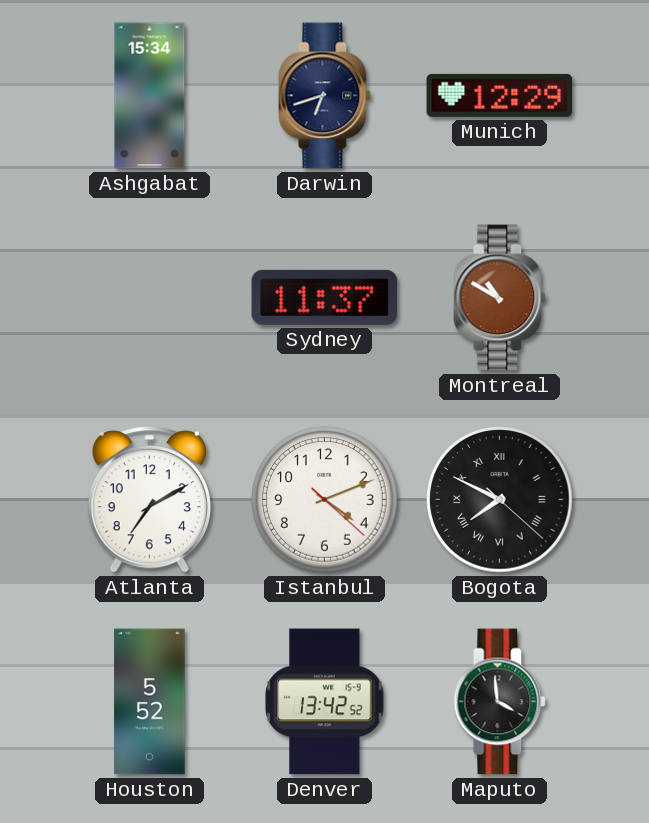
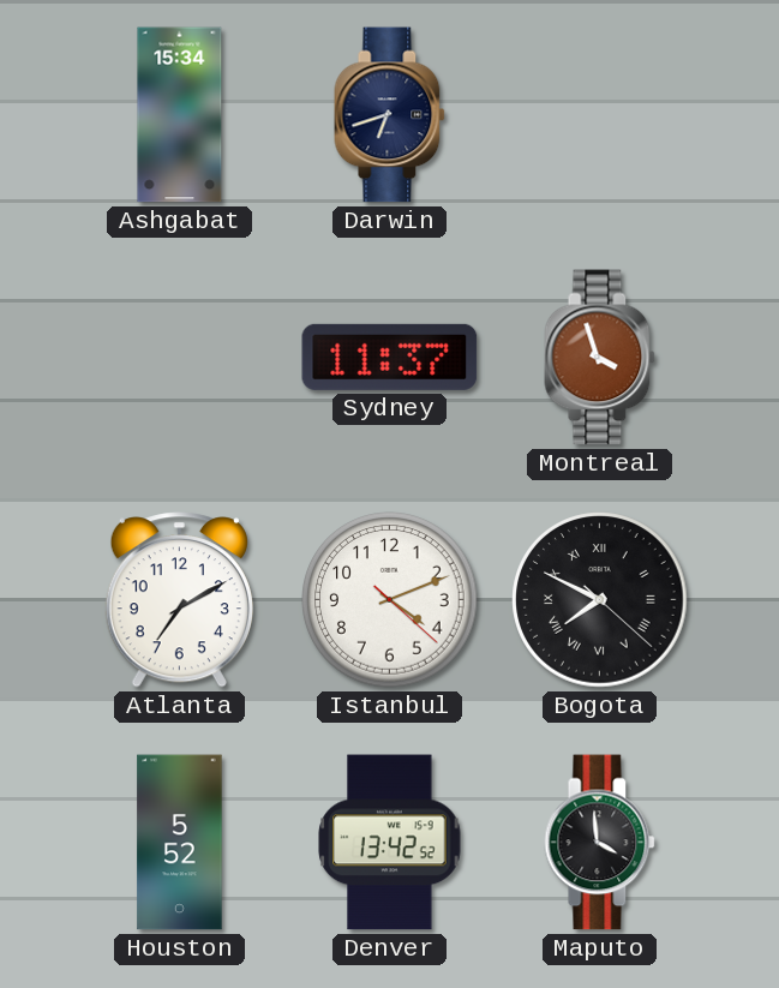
Munich: 12:29 -> none (500, 95)
Montreal: 10:50 -> 3:57 (600, 358)
